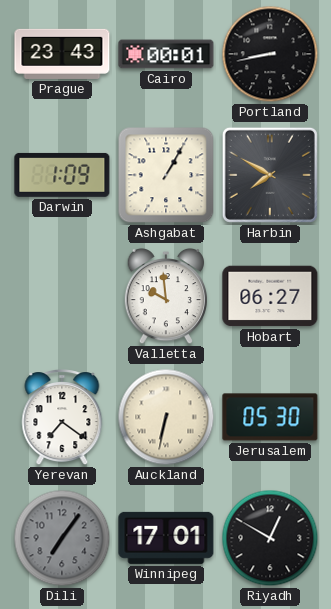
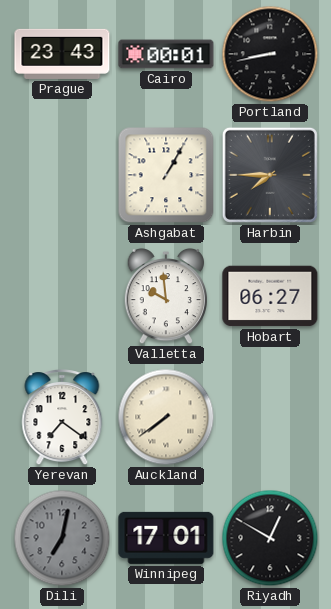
Darwin: 1:09 -> none (62, 175)
Harbin: 7:50 -> 7:45 (270, 175)
Auckland: 6:32 -> 7:39 (166, 417)
Jerusalem: 05:30 -> none (270, 417)
Dili: 7:06 -> 7:02 (62, 538)
